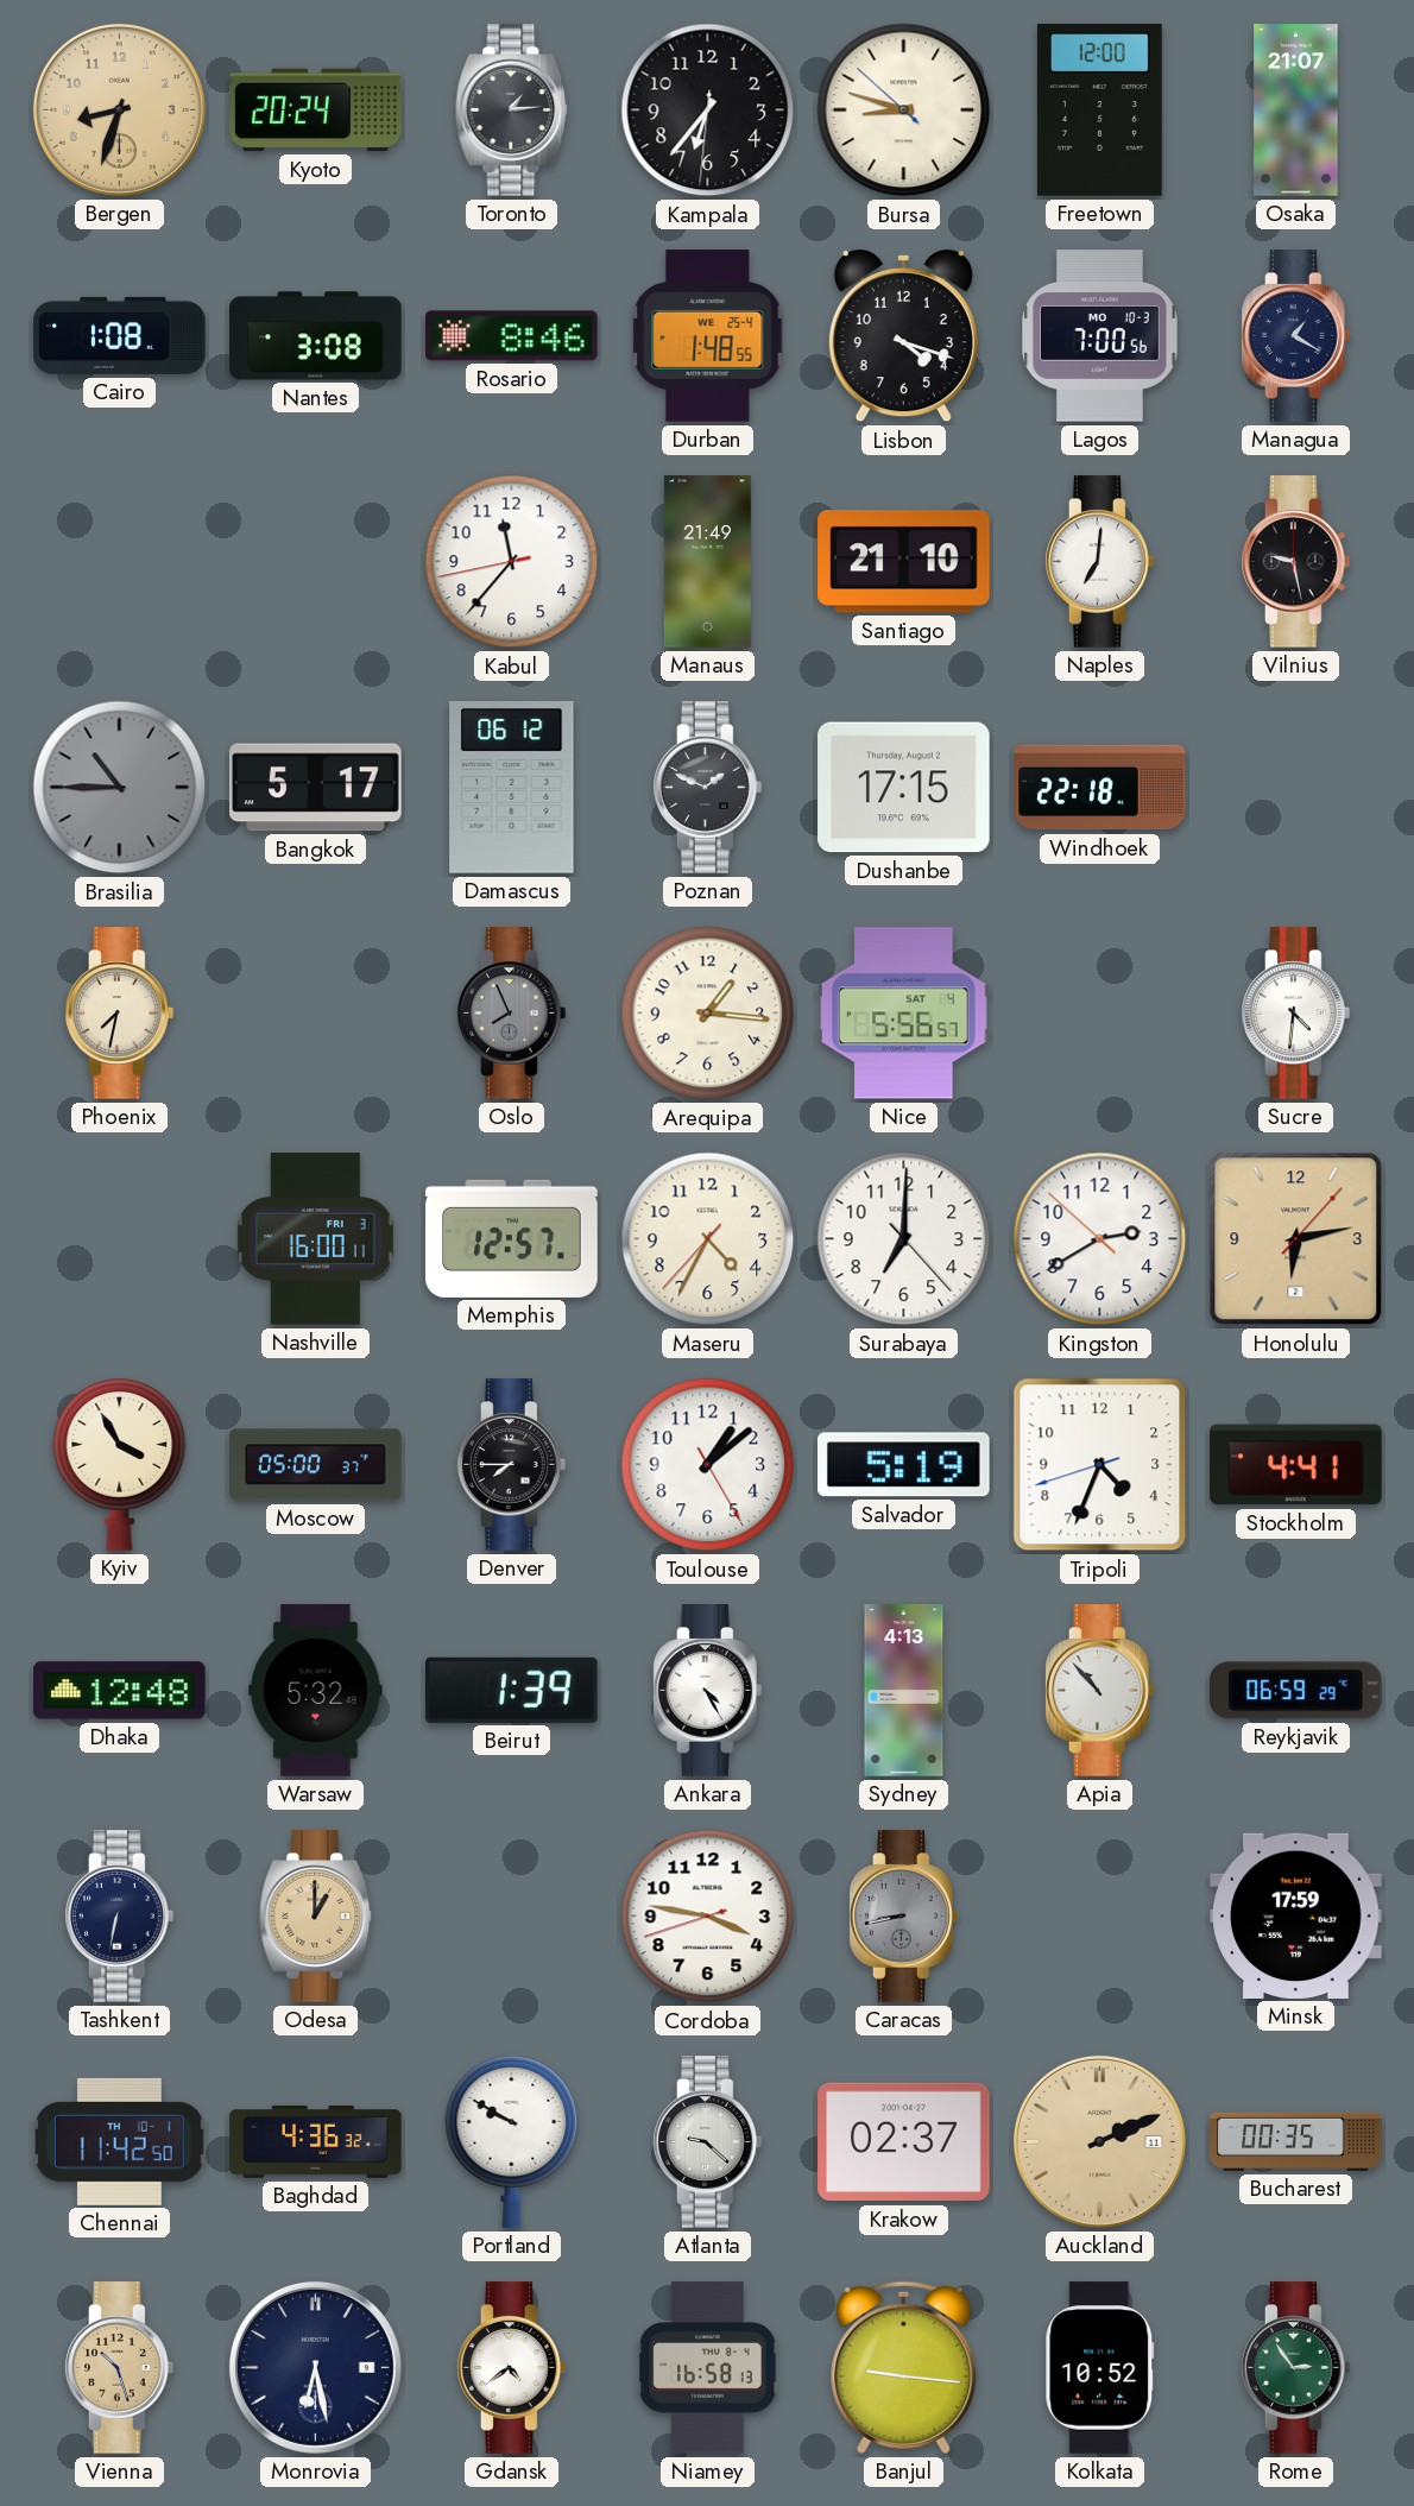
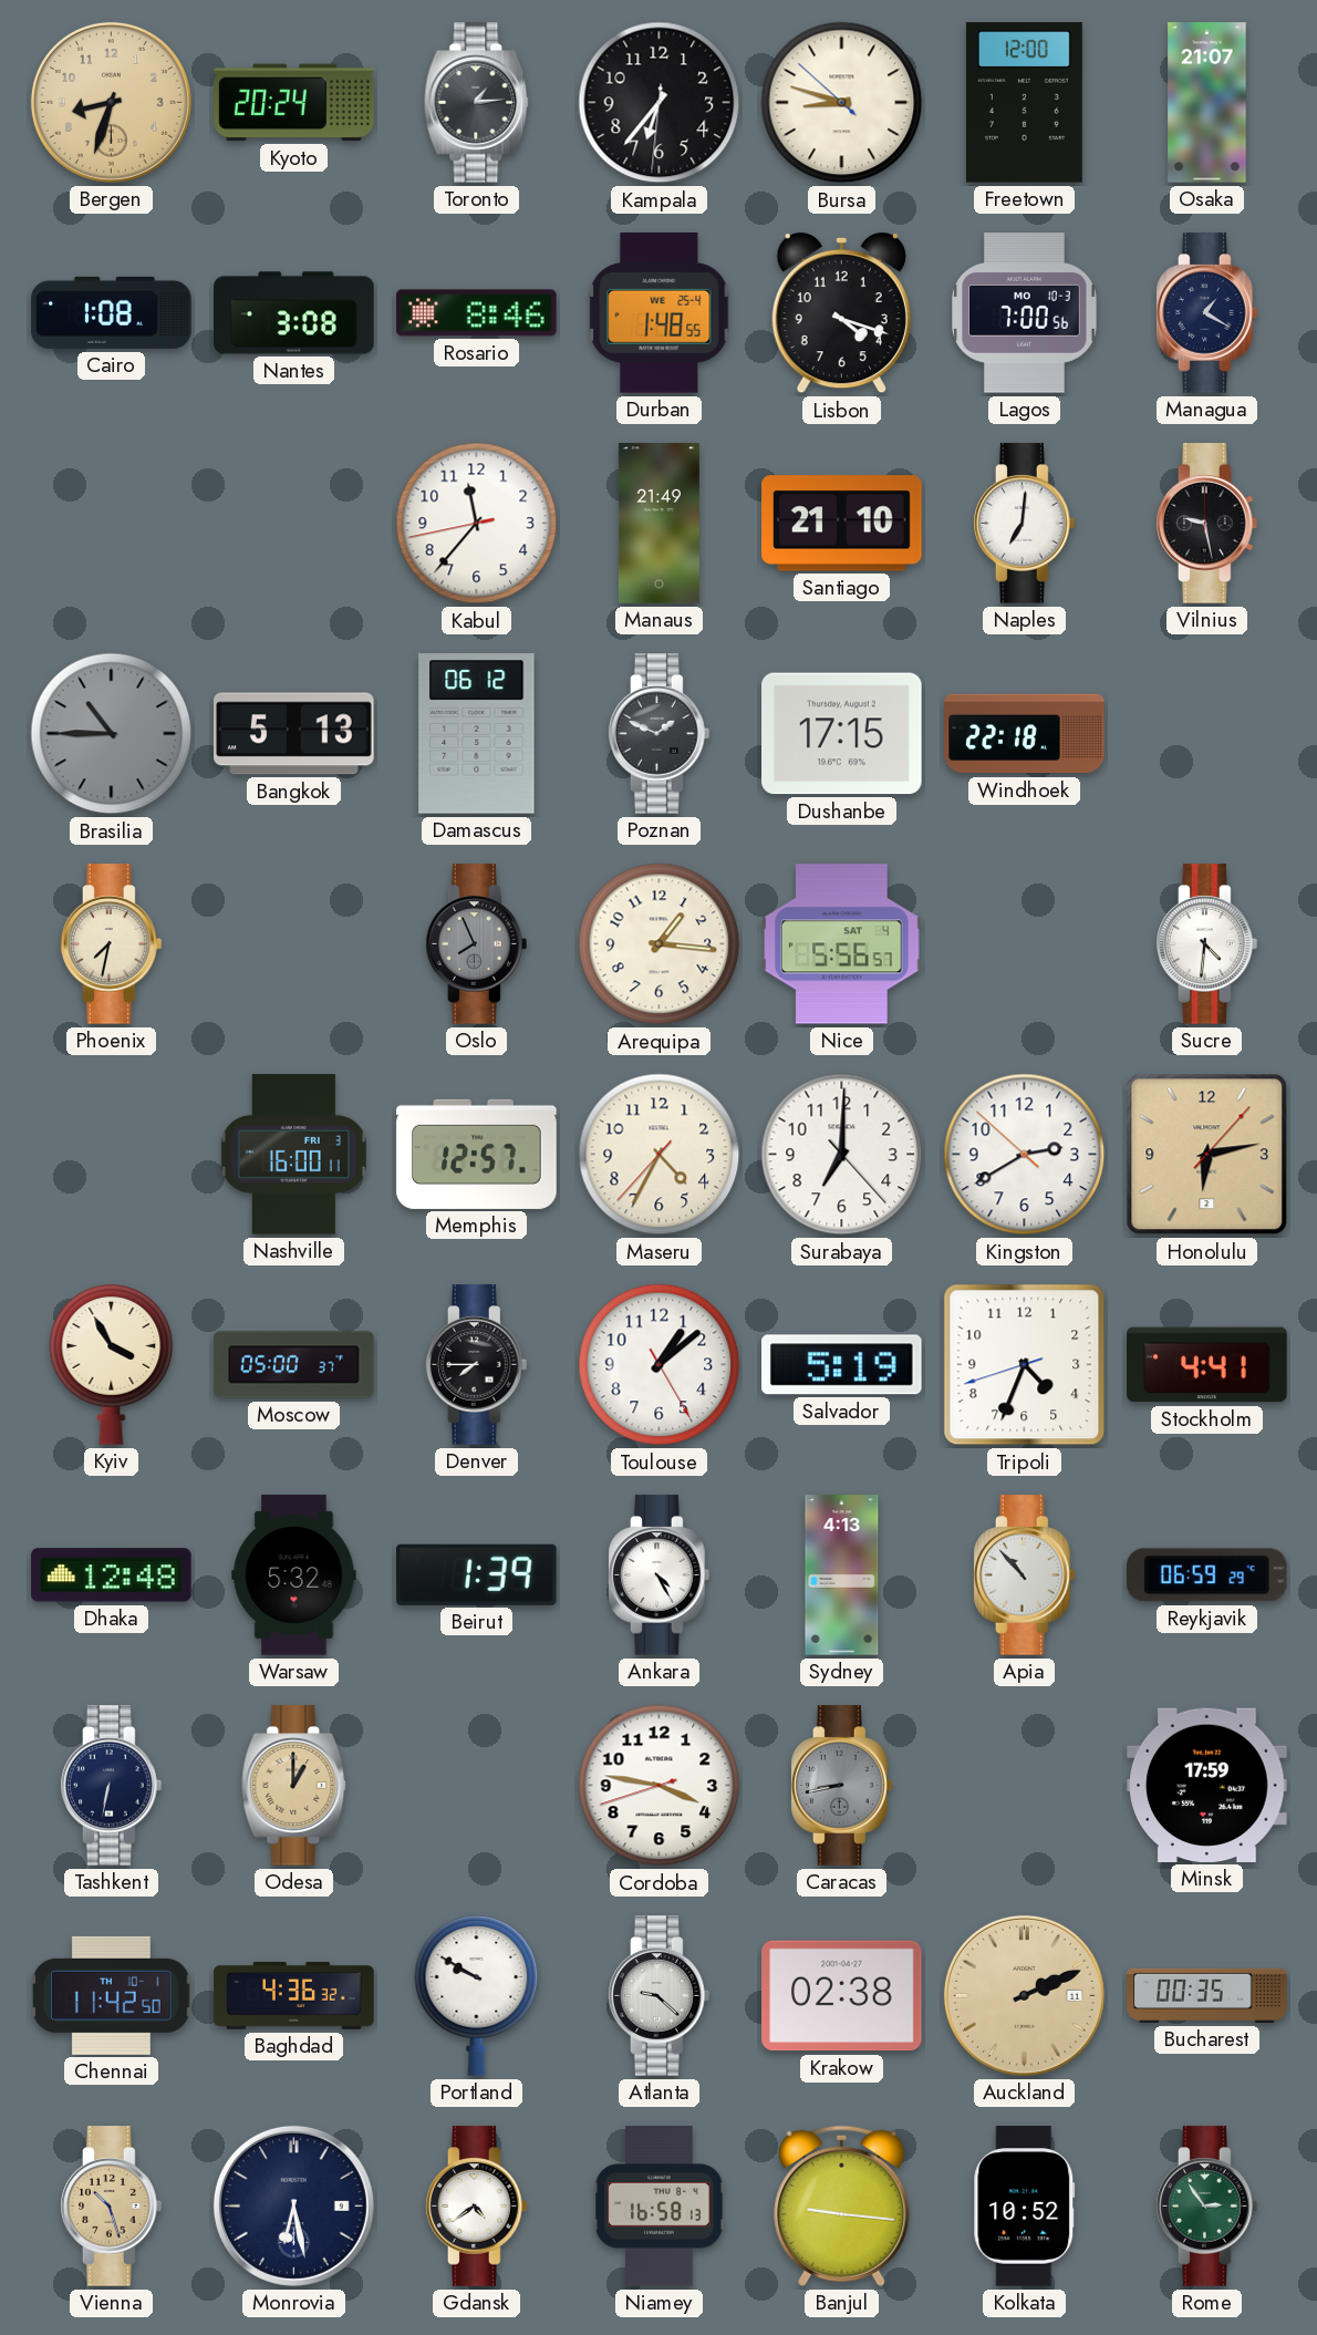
Bangkok: 5:17 -> 5:13 (294, 734)
Krakow: 02:37 -> 02:38 (842, 1996)
